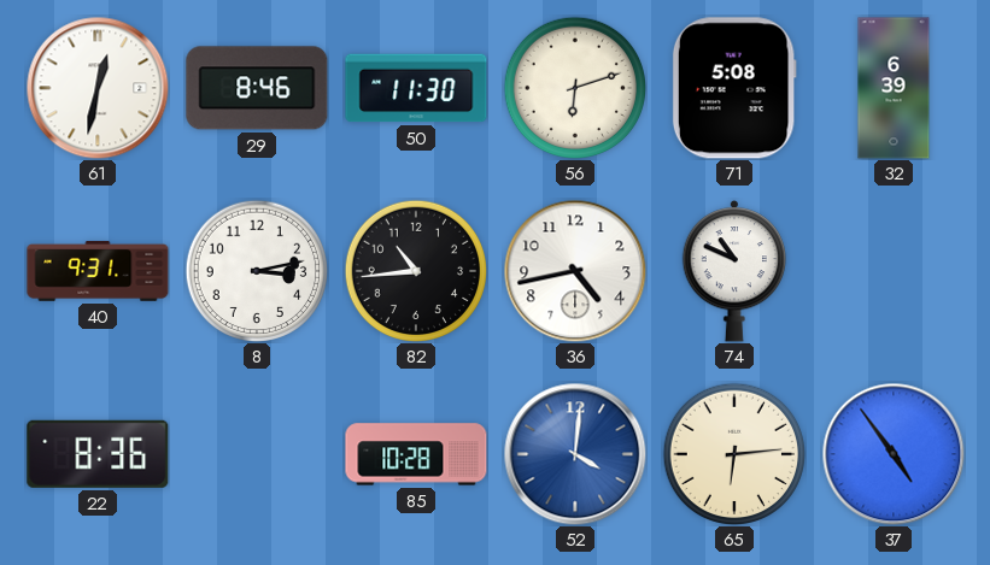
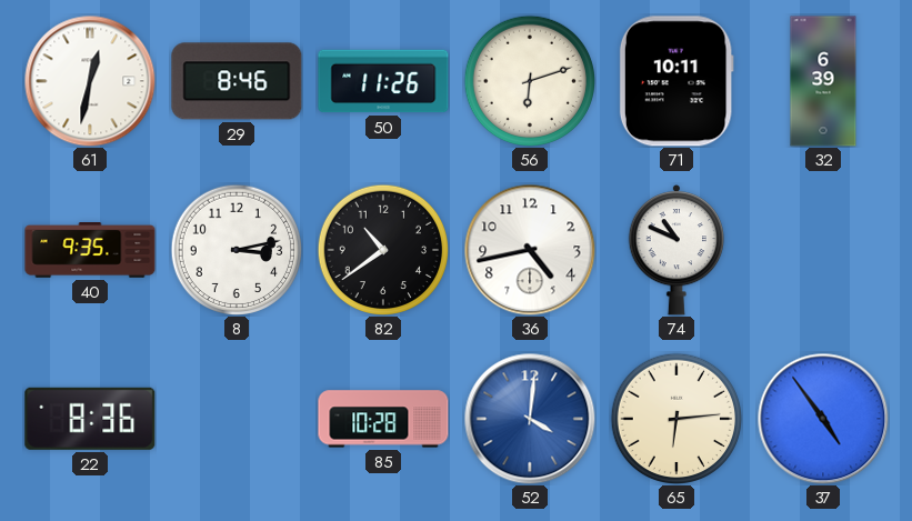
50: 11:30 -> 11:26 (383, 81)
71: 5:08 -> 10:11 (677, 81)
40: 9:31 -> 9:35 (90, 250)
82: 10:44 -> 10:39 (382, 249)
